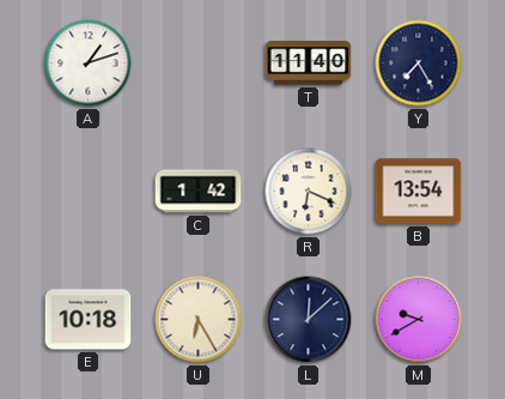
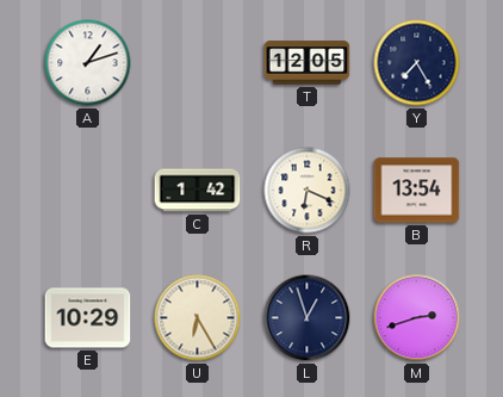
T: 11:40 -> 12:05 (308, 63)
E: 10:18 -> 10:29 (88, 318)
L: 12:08 -> 12:57 (308, 318)
M: 9:40 -> 2:42 (417, 318)
